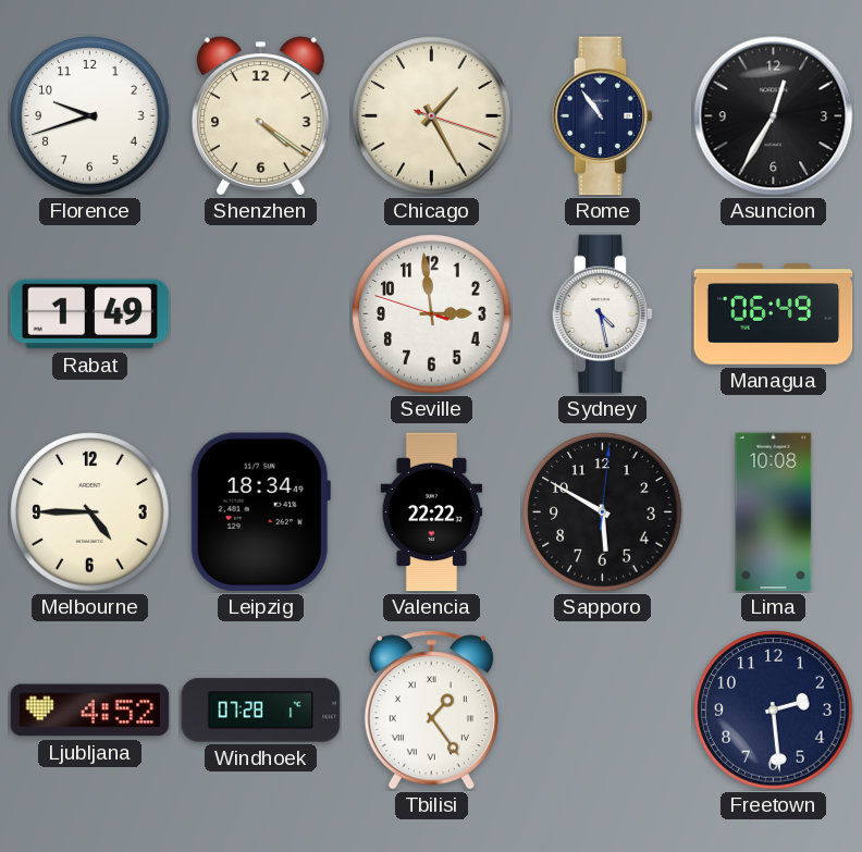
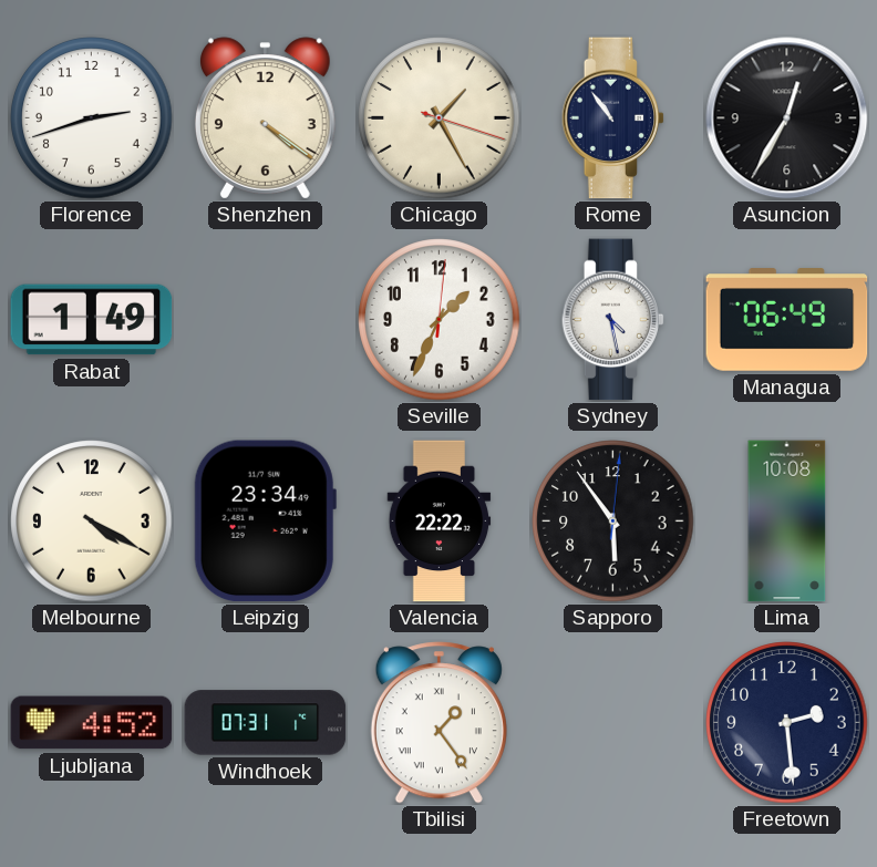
Florence: 9:42 -> 2:42 (92, 118)
Seville: 2:58 -> 1:34 (440, 320)
Melbourne: 4:45 -> 4:20 (92, 522)
Leipzig: 18:34 -> 23:34 (265, 522)
Sapporo: 5:50 -> 5:54 (613, 522)
Windhoek: 07:28 -> 07:31 (266, 723)
